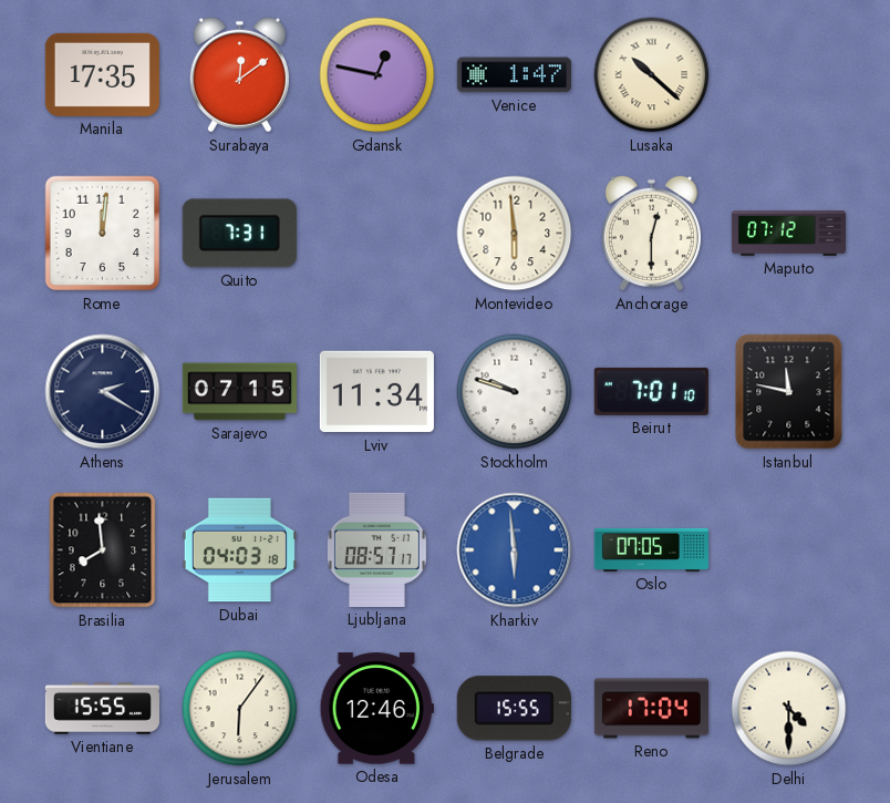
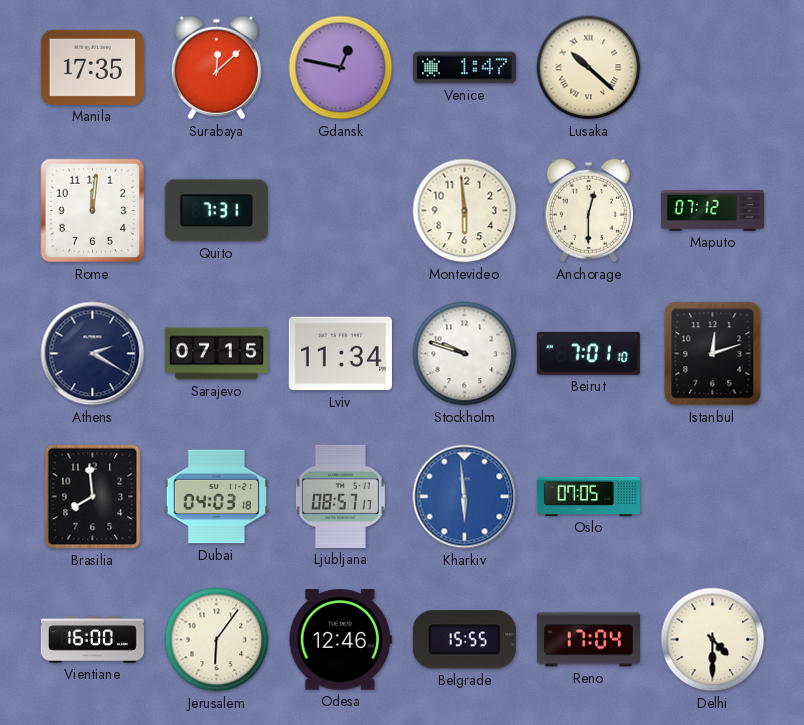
Surabaya: 12:09 -> 12:08 (216, 68)
Istanbul: 11:47 -> 12:12 (713, 354)
Vientiane: 15:55 -> 16:00 (92, 640)
